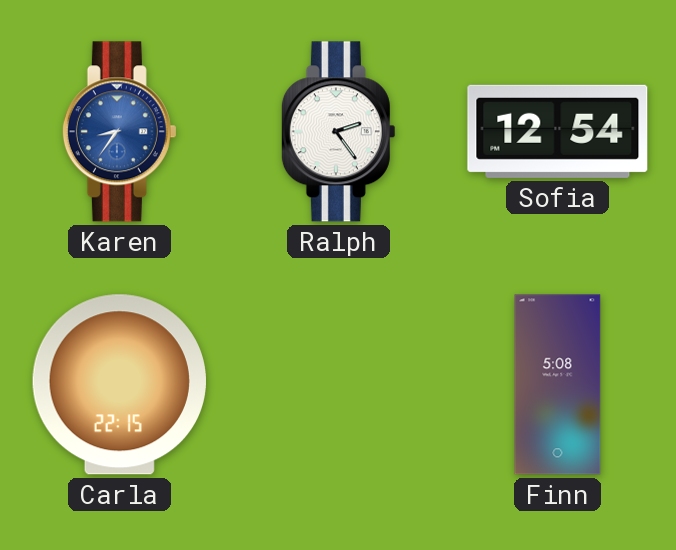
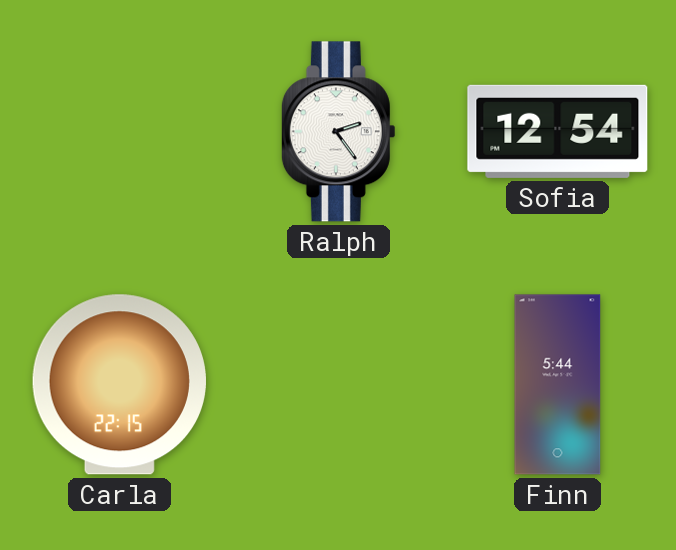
Karen: 8:36 -> none (119, 132)
Finn: 5:08 -> 5:44 (558, 385)
